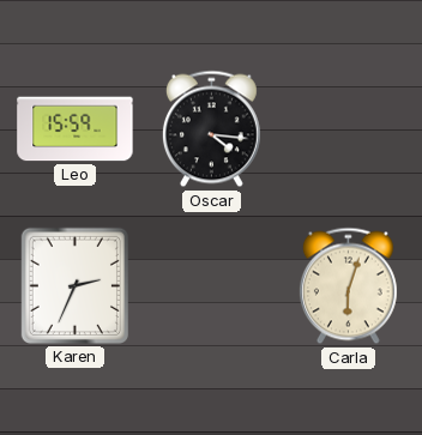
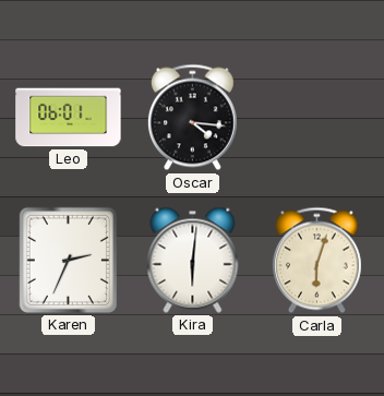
Leo: 15:59 -> 06:01 (69, 118)
Kira: none -> 6:01 (193, 260)
